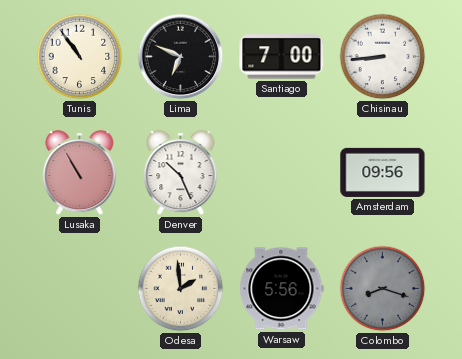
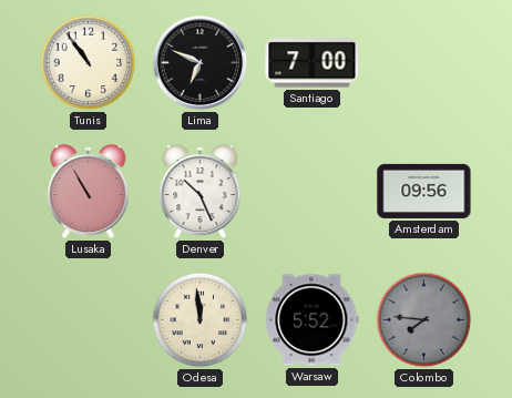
Chisinau: 8:44 -> none (383, 57)
Odesa: 1:59 -> 11:59 (201, 320)
Warsaw: 5:56 -> 5:52 (313, 320)
Colombo: 8:18 -> 7:46 (424, 320)
